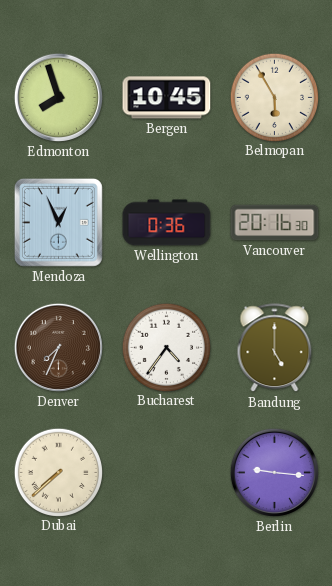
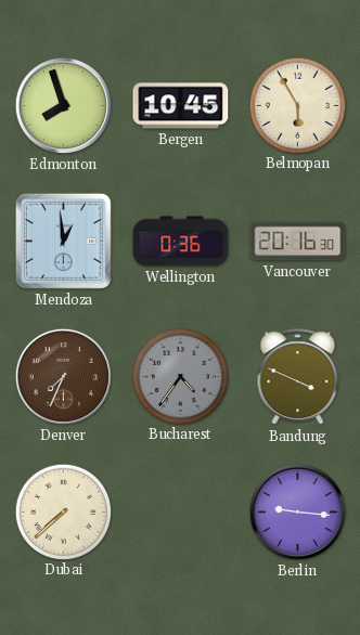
Mendoza: 12:56 -> 12:59 (63, 241)
Bucharest dial: white -> grey (180, 376)
Bandung: 5:00 -> 3:49 (298, 377)
